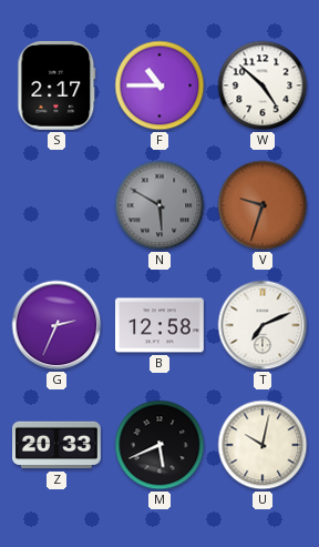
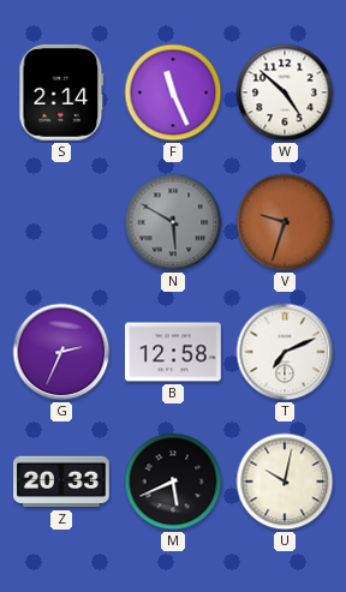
S: 2:17 -> 2:14 (61, 94)
F: 10:45 -> 11:26 (173, 92)
